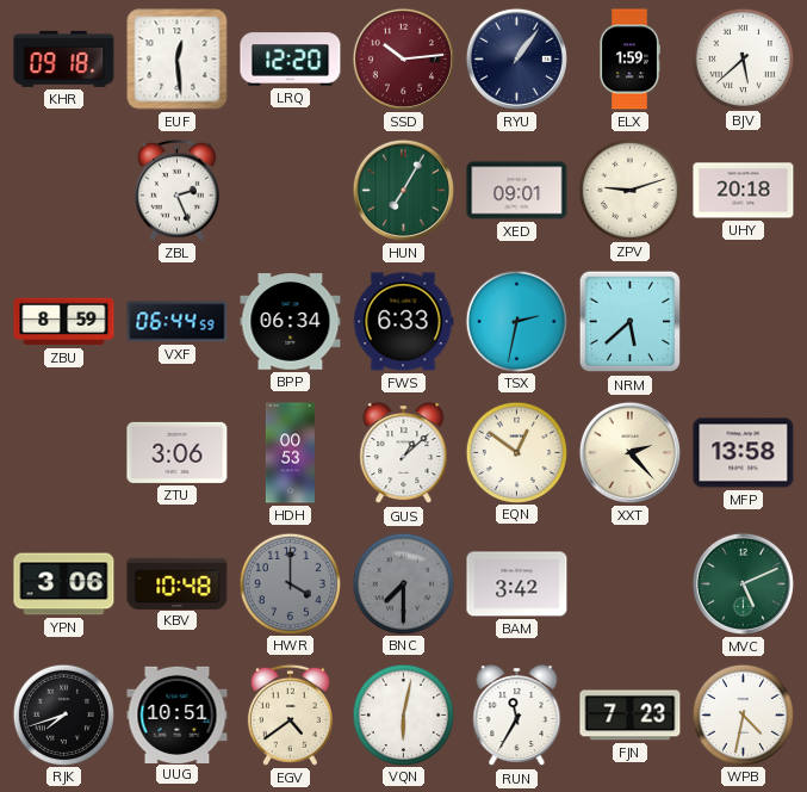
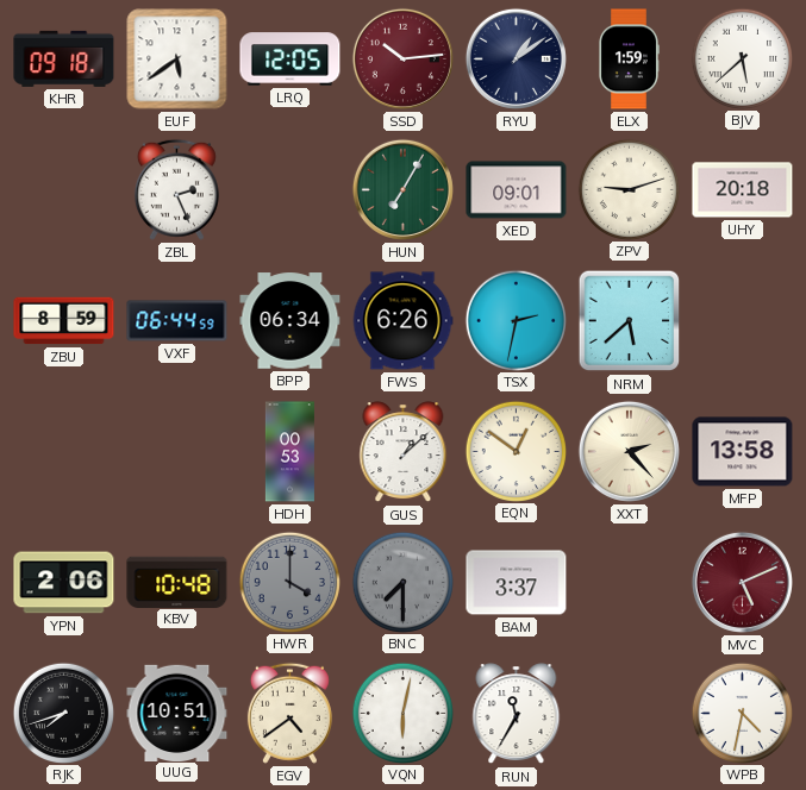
EUF: 12:29 -> 5:39 (177, 59)
LRQ: 12:20 -> 12:05 (290, 59)
RYU: 1:06 -> 1:09 (516, 58)
FWS: 6:33 -> 6:26 (402, 321)
ZTU: 3:06 -> none (178, 452)
YPN: 3:06 -> 2:06 (64, 583)
BAM: 3:42 -> 3:37 (517, 583)
MVC dial: green -> burgundy (742, 582)
FJN: 7:23 -> none (631, 716)
